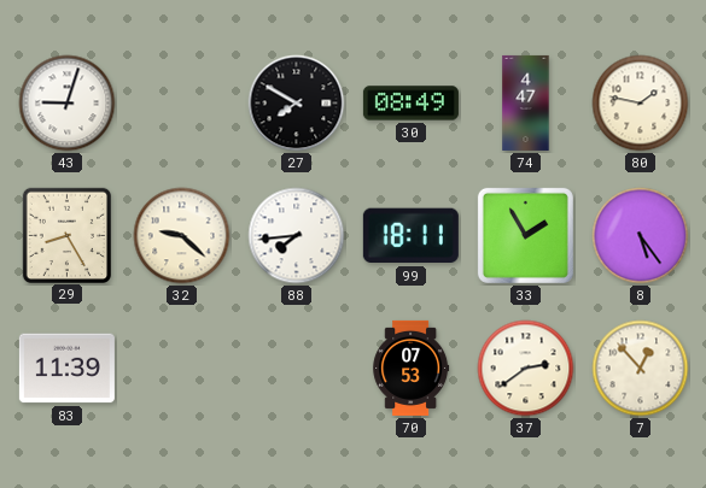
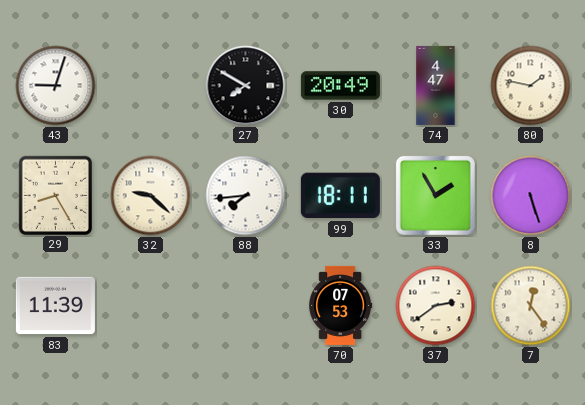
30: 08:49 -> 20:49 (340, 86)
8: 5:24 -> 5:27 (531, 196)
7: 12:53 -> 12:24 (531, 306)
